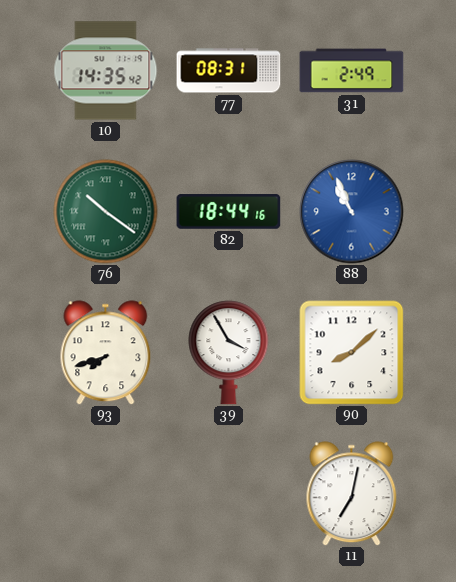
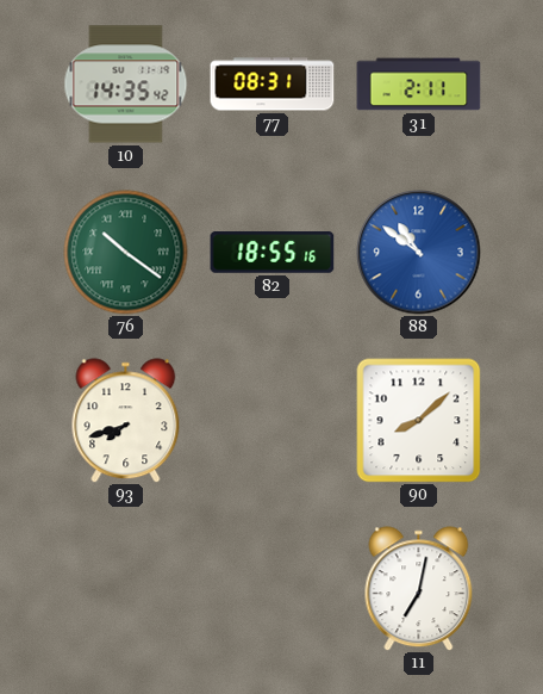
31: 2:49 -> 2:11 (419, 85)
82: 18:44 -> 18:55 (273, 253)
88: 10:56 -> 10:51 (419, 253)
39: 3:55 -> none (229, 353)
